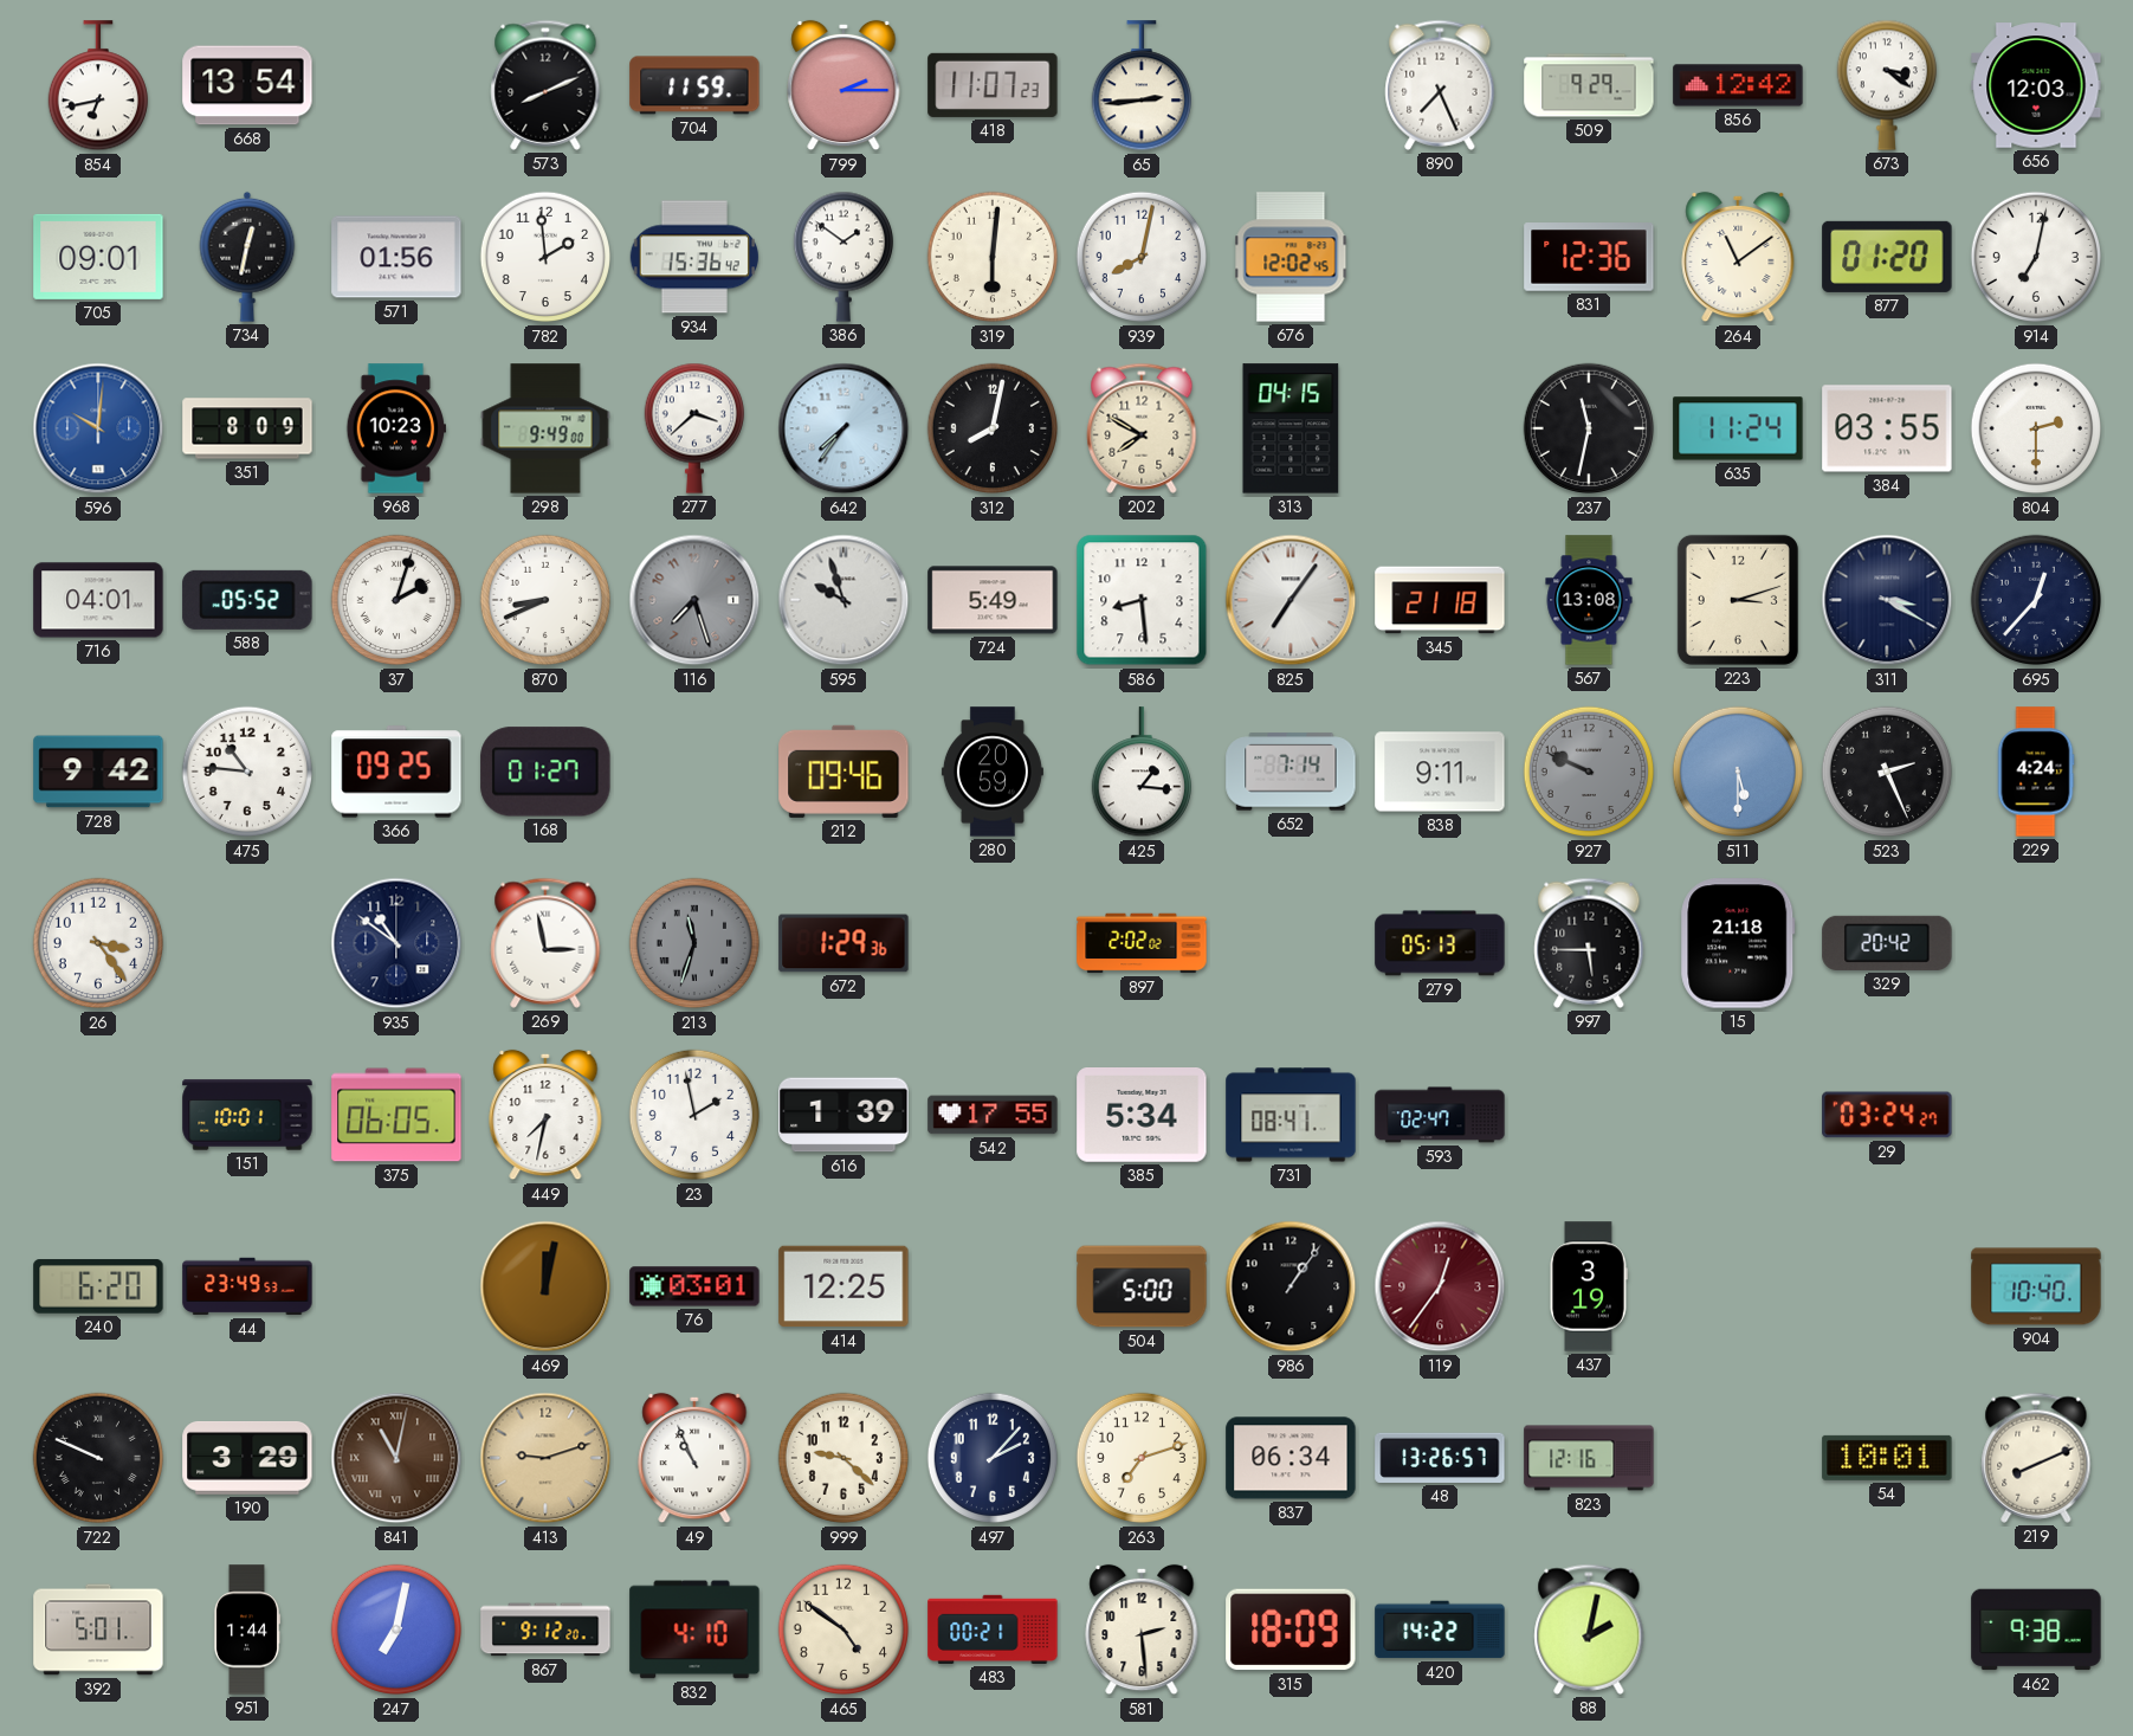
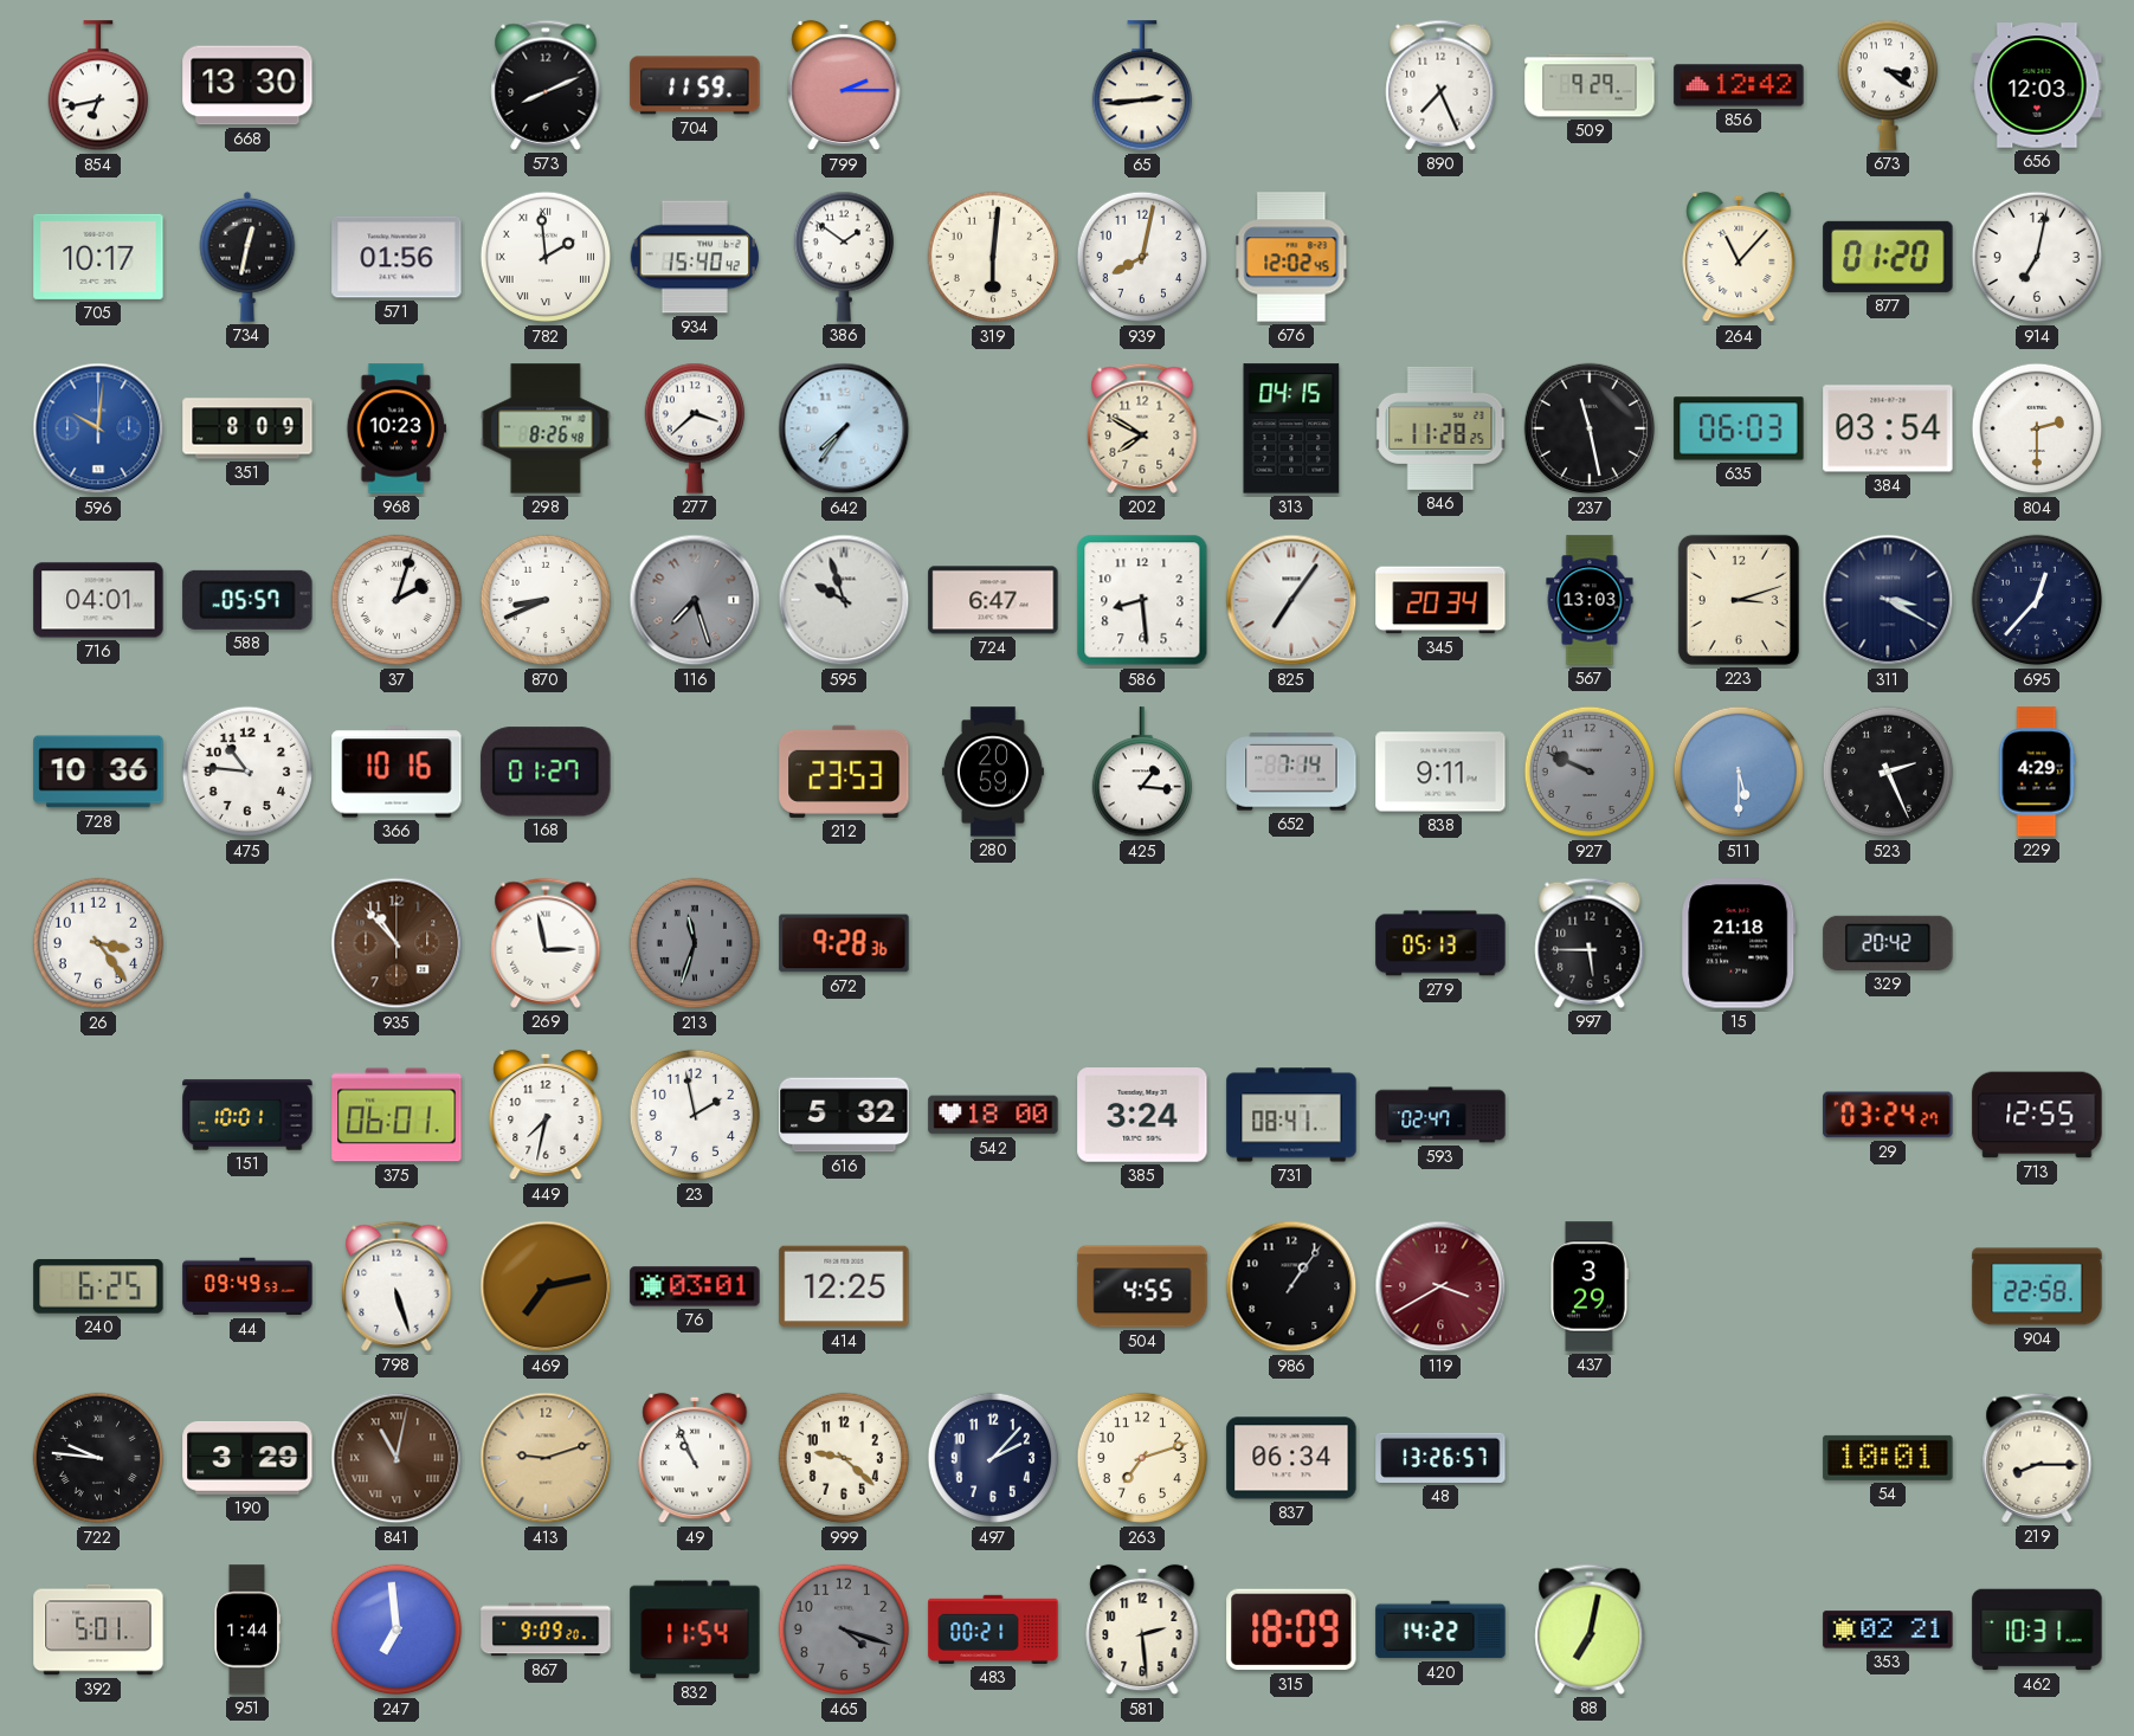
668: 13:54 -> 13:30 (247, 85)
418: 11:07 -> none (993, 85)
705: 09:01 -> 10:17 (98, 257)
782 numerals: Arabic -> Roman (546, 257)
934: 15:36 -> 15:40 (695, 257)
831: 12:36 -> none (1589, 257)
264: 11:09 -> 11:07 (1739, 257)
298: 9:49 -> 8:26 (546, 428)
312: 8:02 -> none (993, 428)
846: none -> 11:28 (1440, 428)
237: 11:32 -> 11:28 (1590, 428)
635: 11:24 -> 06:03 (1739, 428)
384: 03:55 -> 03:54 (1888, 428)
588: 05:52 -> 05:57 (247, 600)
724: 5:49 -> 6:47 (993, 600)
345: 21:18 -> 20:34 (1440, 600)
567: 13:08 -> 13:03 (1590, 600)
728: 9:42 -> 10:36 (98, 772)
366: 09:25 -> 10:16 (397, 772)
212: 09:46 -> 23:53 (844, 772)
229: 4:24 -> 4:29 (2037, 772)
935: 10:51 -> 10:53 (397, 943)
935 dial: navy -> brown (397, 943)
672: 1:29 -> 9:28 (844, 943)
897: 2:02 -> none (1142, 943)
375: 06:05 -> 06:01 (397, 1115)
616: 1:39 -> 5:32 (844, 1115)
542: 17:55 -> 18:00 (993, 1115)
385: 5:34 -> 3:24 (1142, 1116)
713: none -> 12:55 (2037, 1115)
240: 6:20 -> 6:25 (98, 1286)
44: 23:49 -> 09:49 (247, 1286)
798: none -> 5:27 (397, 1286)
469: 12:02 -> 7:13 (546, 1286)
504: 5:00 -> 4:55 (1142, 1286)
119: 12:36 -> 3:40 (1440, 1286)
437: 3:19 -> 3:29 (1590, 1286)
904: 10:40 -> 22:58 (2037, 1286)
722: 9:49 -> 9:46 (98, 1458)
823: 12:16 -> none (1589, 1458)
219: 8:11 -> 8:15 (2037, 1458)
247: 7:02 -> 6:59 (397, 1629)
867: 9:12 -> 9:09 (546, 1629)
832: 4:10 -> 11:54 (695, 1629)
465: 4:51 -> 4:18 (844, 1629)
465 dial: cream -> grey (844, 1629)
88: 2:02 -> 7:02 (1590, 1629)
353: none -> 02:21 (1888, 1629)
462: 9:38 -> 10:31 (2037, 1629)
